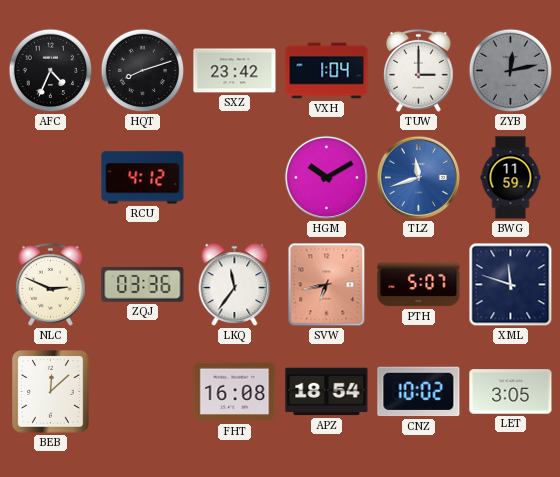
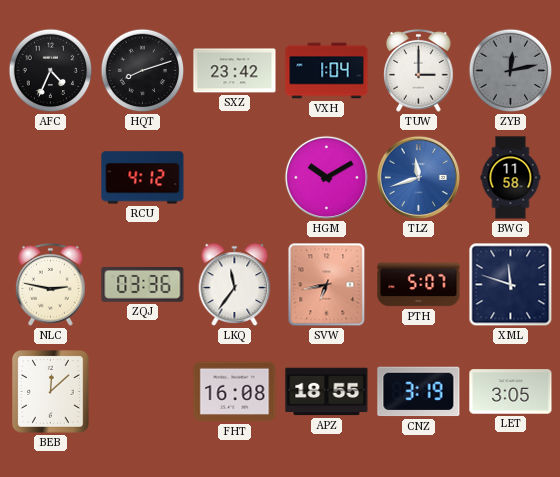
BWG: 11:59 -> 11:58 (511, 178)
NLC: 2:49 -> 2:47 (51, 285)
APZ: 18:54 -> 18:55 (327, 392)
CNZ: 10:02 -> 3:19 (419, 392)
